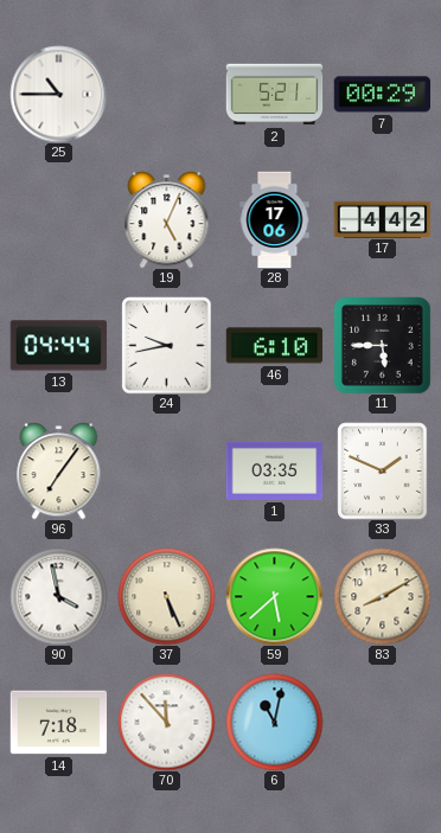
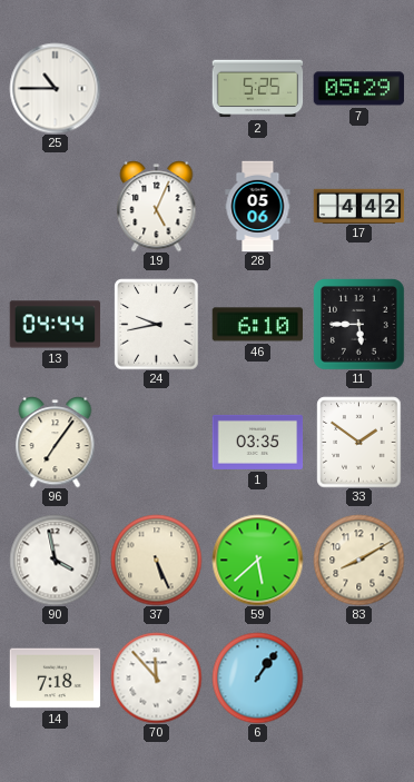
2: 5:21 -> 5:25 (257, 89)
7: 00:29 -> 05:29 (358, 89)
28: 17:06 -> 05:06 (258, 206)
33: 1:49 -> 1:51 (359, 442)
6: 11:02 -> 1:06 (257, 677)
